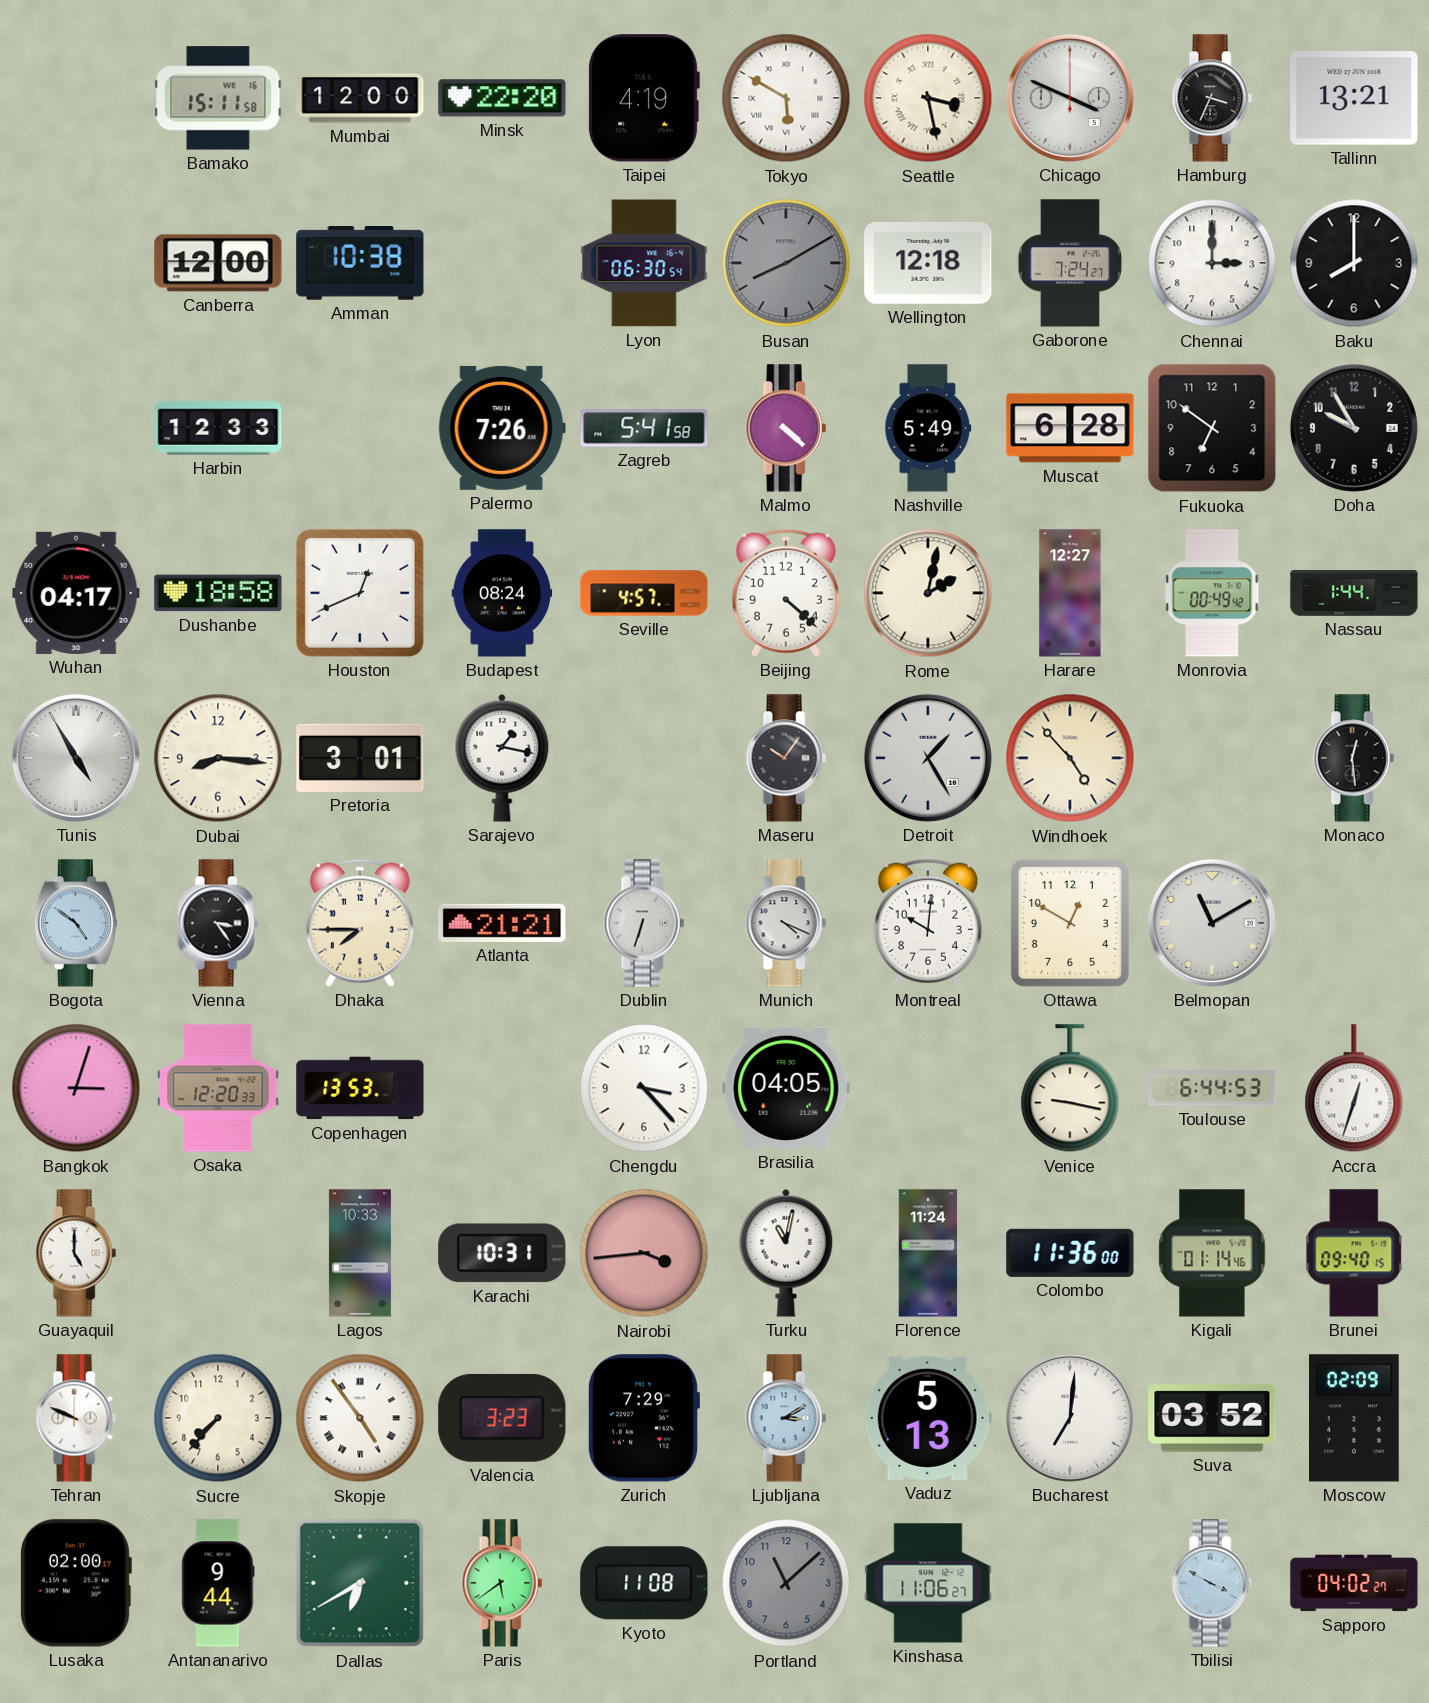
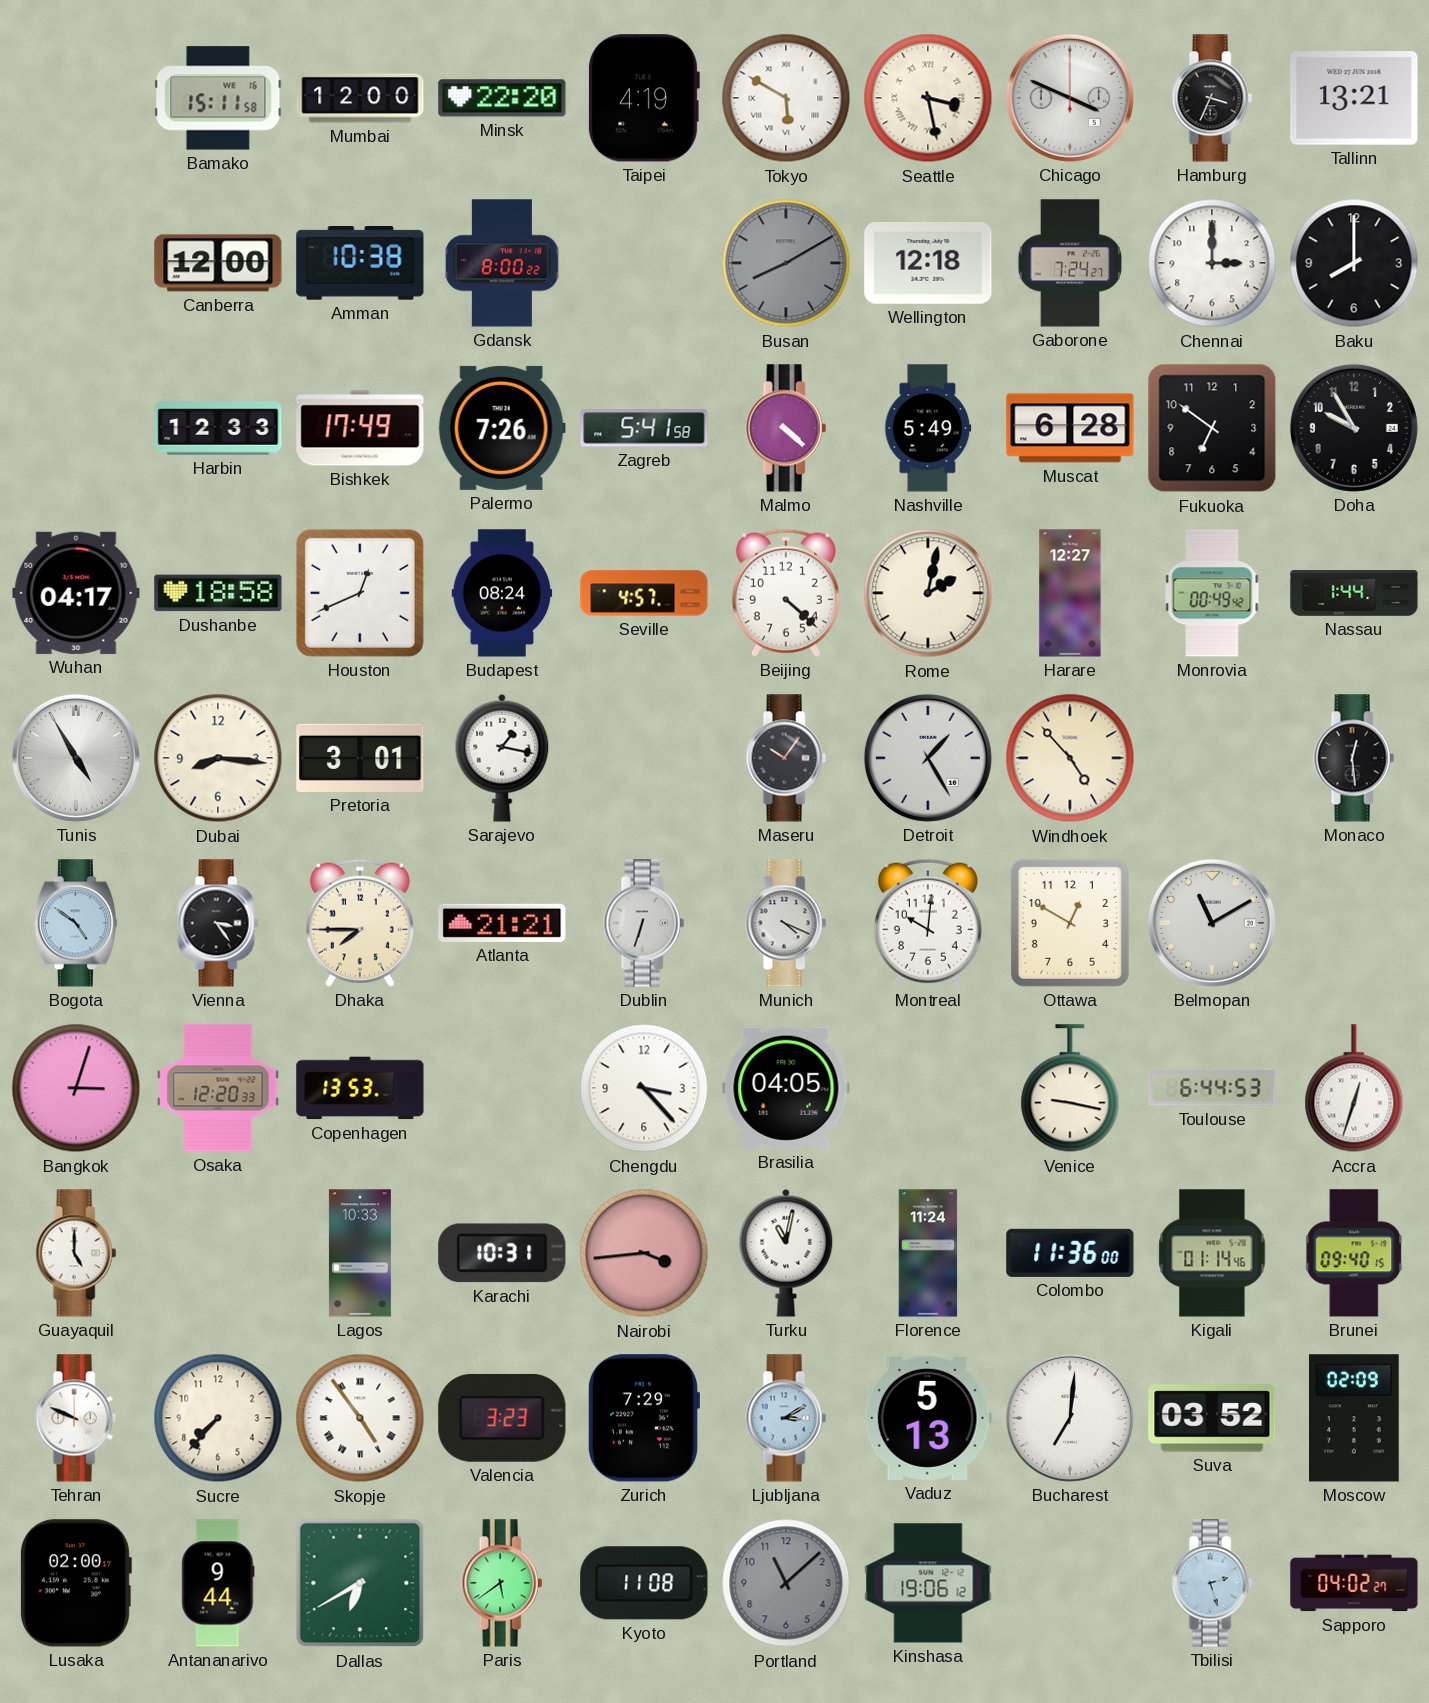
Gdansk: none -> 8:00 (503, 263)
Lyon: 06:30 -> none (644, 263)
Bishkek: none -> 17:49 (360, 428)
Kinshasa: 11:06 -> 19:06 (928, 1583)
Tbilisi: 3:50 -> 2:27 (1212, 1583)
